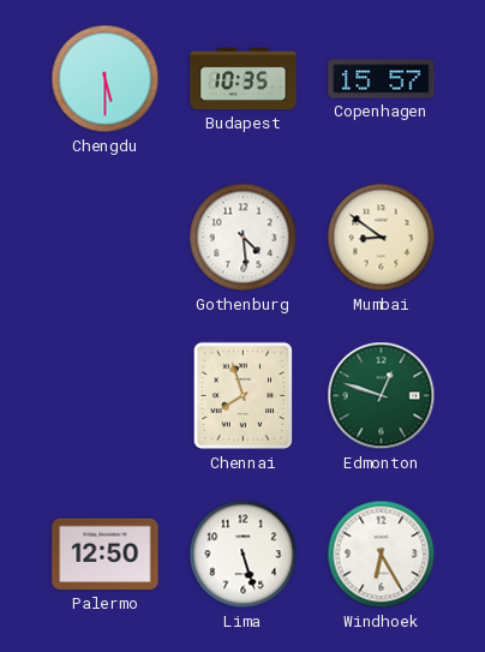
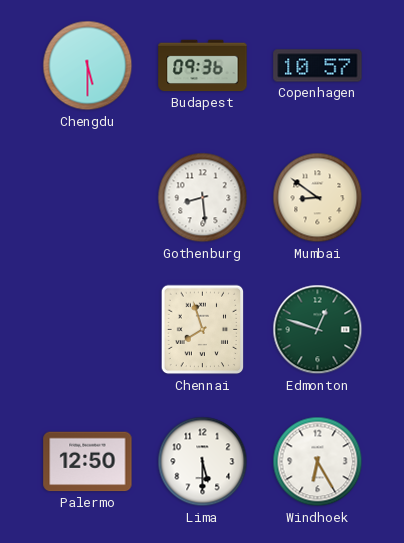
Budapest: 10:35 -> 09:36 (203, 66)
Copenhagen: 15:57 -> 10:57 (318, 66)
Gothenburg: 4:29 -> 8:29 (203, 198)
Lima: 5:27 -> 5:30 (203, 462)
